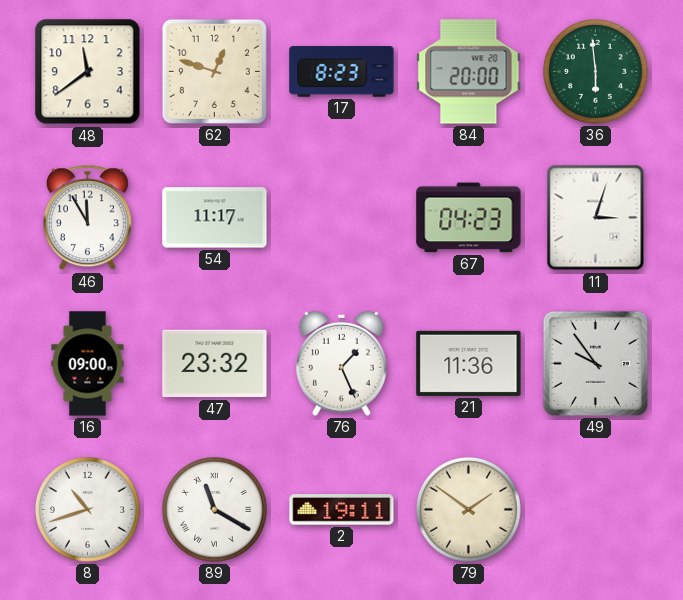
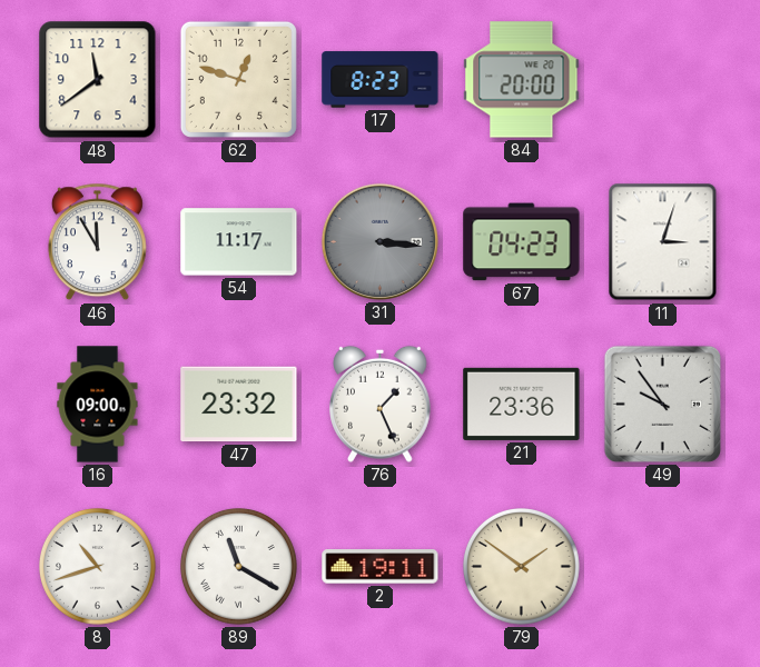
36: 5:59 -> none (596, 72)
31: none -> 3:16 (379, 241)
21: 11:36 -> 23:36 (522, 404)
